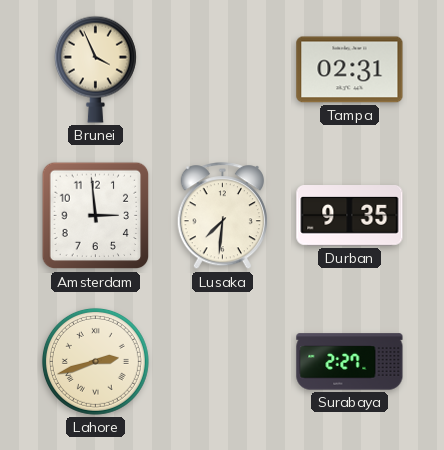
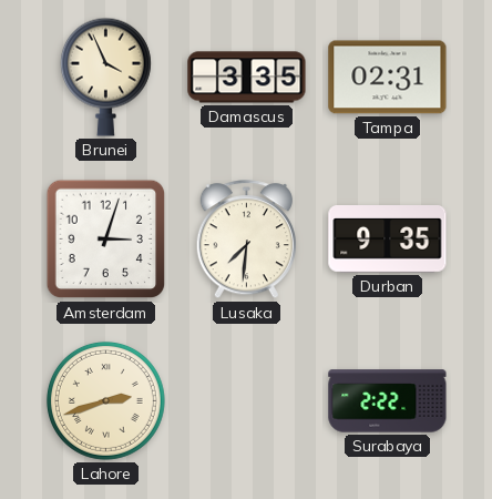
Damascus: none -> 3:35 (247, 78)
Amsterdam: 2:59 -> 3:03 (106, 240)
Surabaya: 2:27 -> 2:22 (388, 401)
